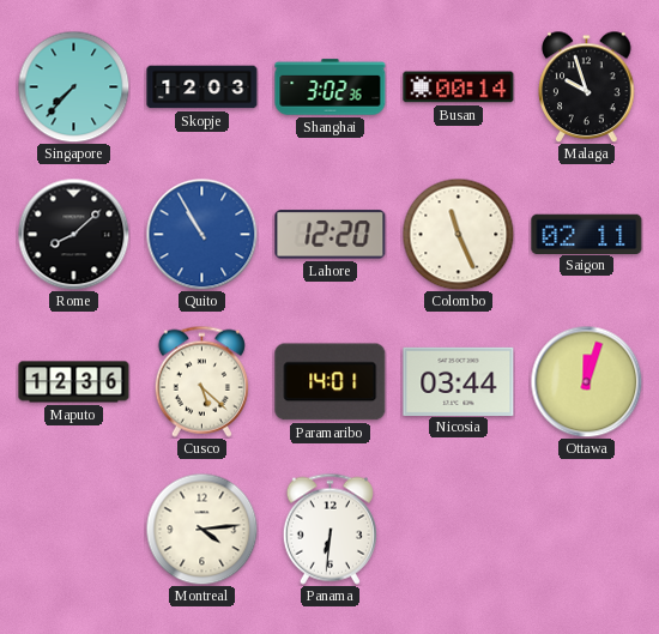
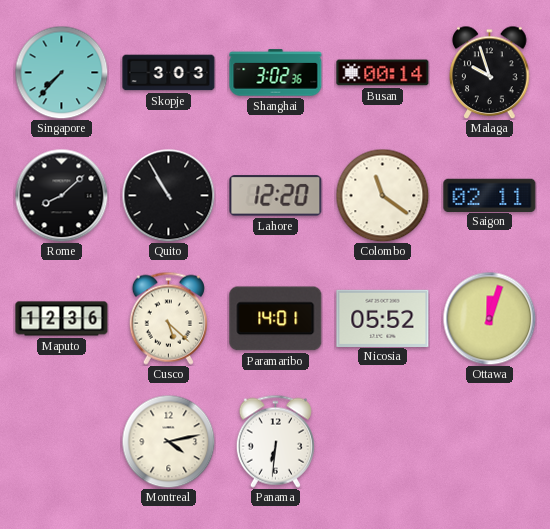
Skopje: 12:03 -> 3:03 (169, 73)
Quito dial: blue -> black (168, 195)
Colombo: 11:26 -> 11:21 (382, 195)
Nicosia: 03:44 -> 05:52 (383, 318)
Montreal: 4:14 -> 4:13 (168, 441)
